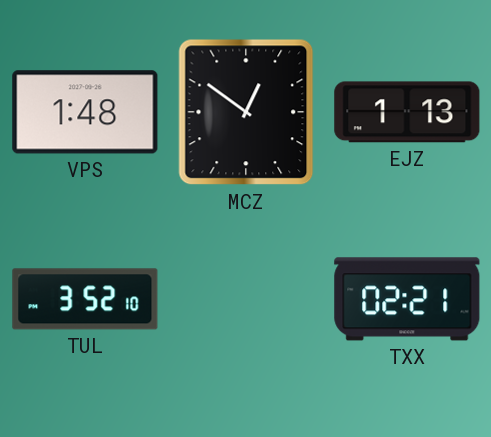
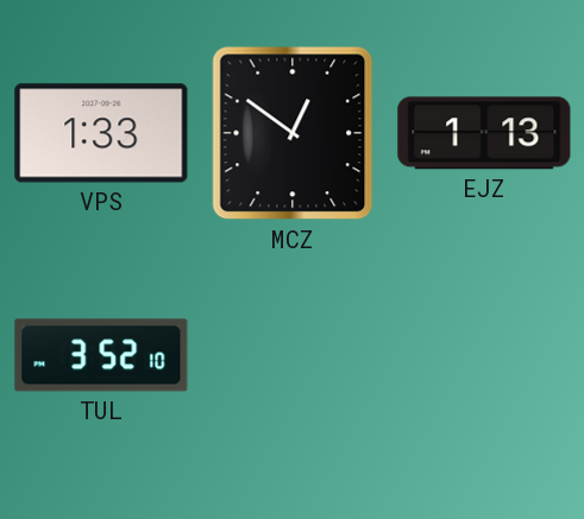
VPS: 1:48 -> 1:33 (101, 133)
TXX: 02:21 -> none (407, 299)
